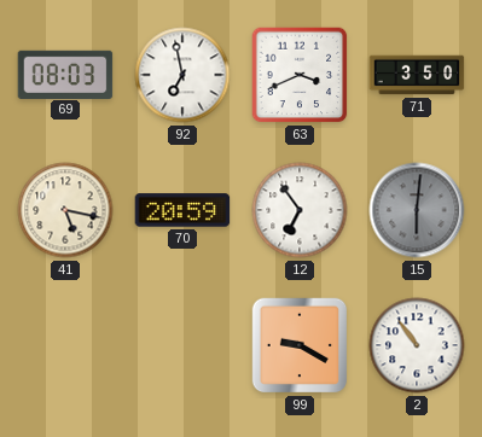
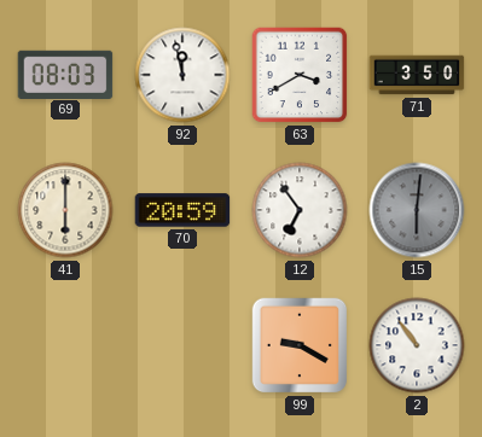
92: 6:58 -> 11:58 (182, 75)
63: 3:41 -> 3:40 (300, 75)
41: 5:17 -> 6:00 (65, 210)
